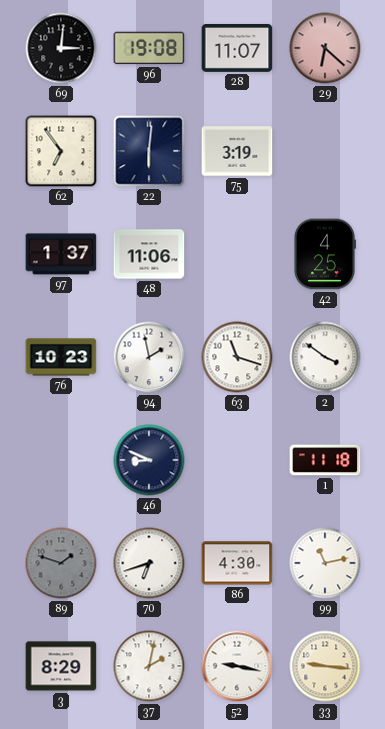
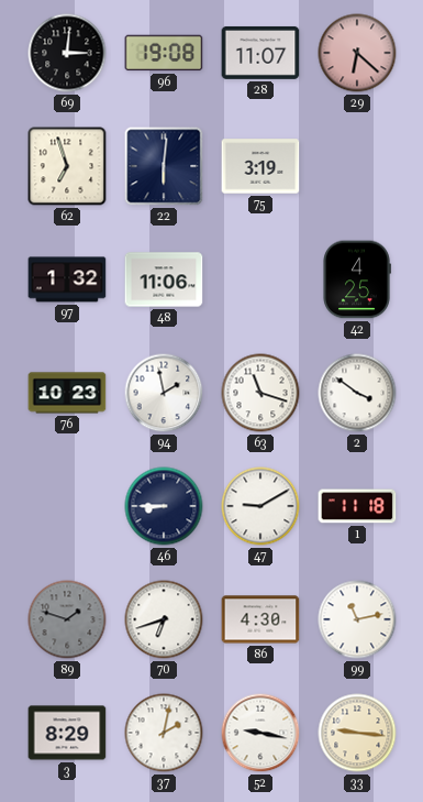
62: 6:54 -> 6:57 (67, 166)
97: 1:37 -> 1:32 (67, 279)
46: 8:49 -> 8:45 (164, 506)
47: none -> 9:10 (260, 506)
